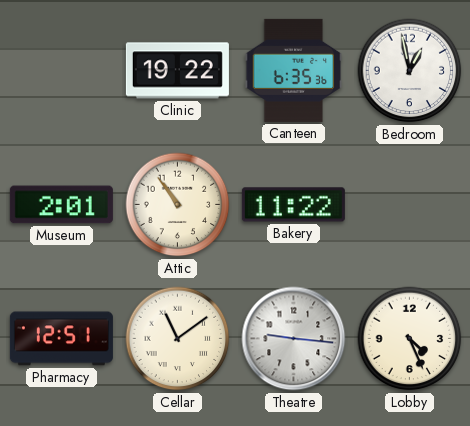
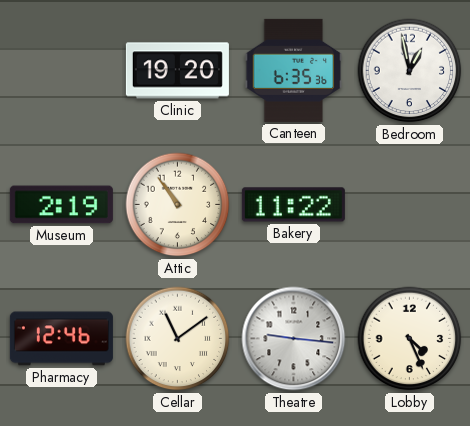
Clinic: 19:22 -> 19:20 (177, 71)
Museum: 2:01 -> 2:19 (61, 205)
Pharmacy: 12:51 -> 12:46 (61, 339)
